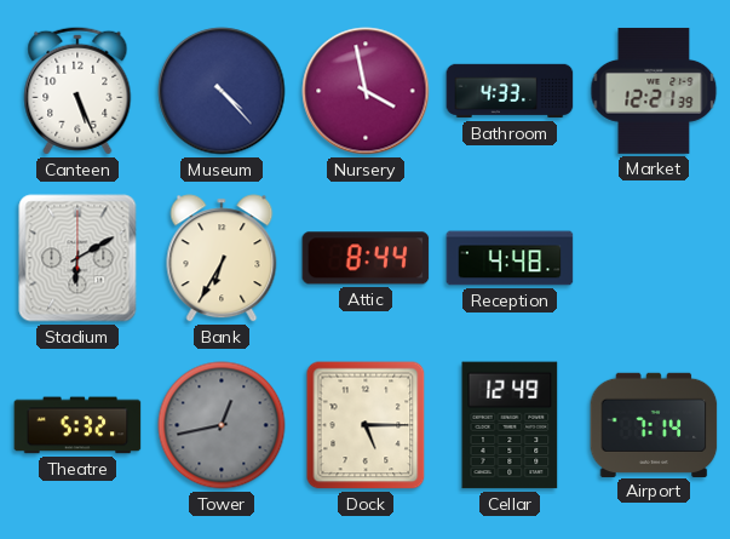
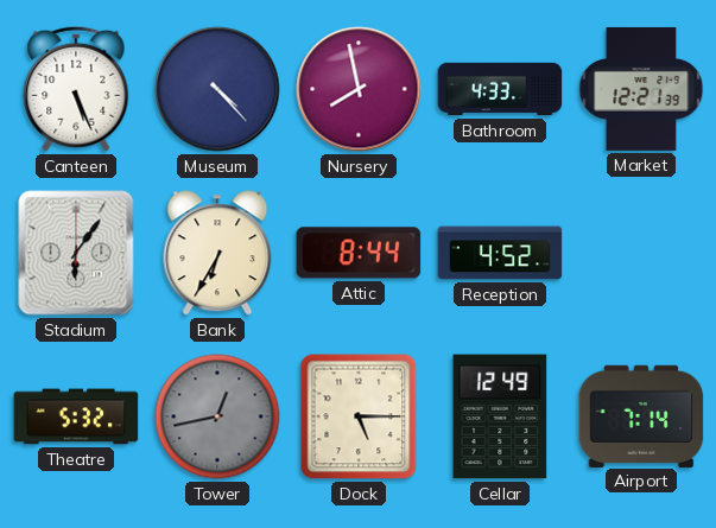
Nursery: 3:58 -> 7:58 (359, 89)
Stadium: 6:10 -> 6:06 (76, 253)
Reception: 4:48 -> 4:52 (500, 253)
